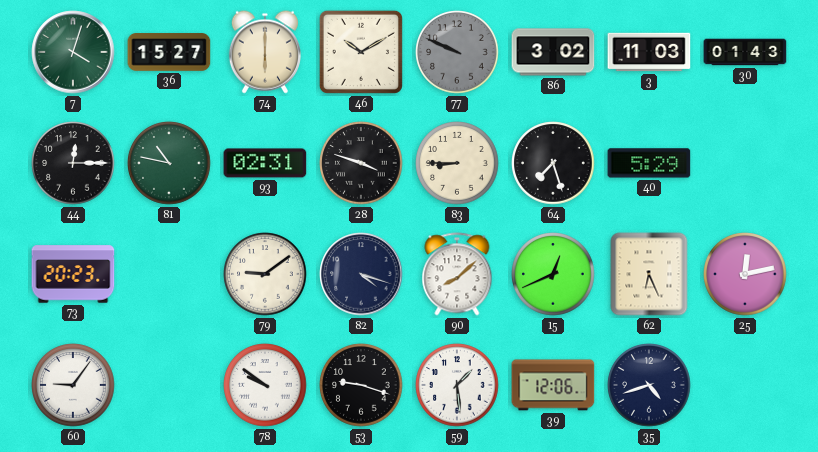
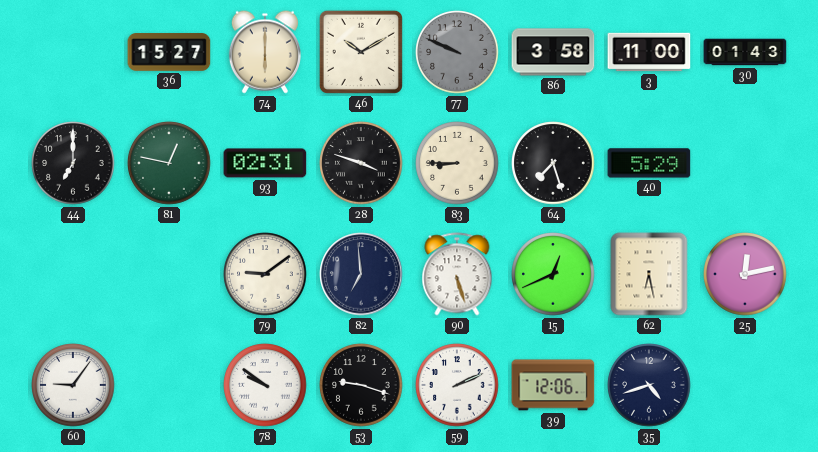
7: 4:03 -> none (73, 52)
86: 3:02 -> 3:58 (553, 52)
3: 11:03 -> 11:00 (649, 52)
44: 12:15 -> 7:00 (73, 163)
81: 10:47 -> 12:47 (169, 163)
73: 20:23 -> none (73, 274)
82: 4:18 -> 6:59 (361, 274)
90: 8:08 -> 5:27 (457, 274)
62: 6:26 -> 6:28 (649, 274)
59: 1:29 -> 2:11 (457, 385)
